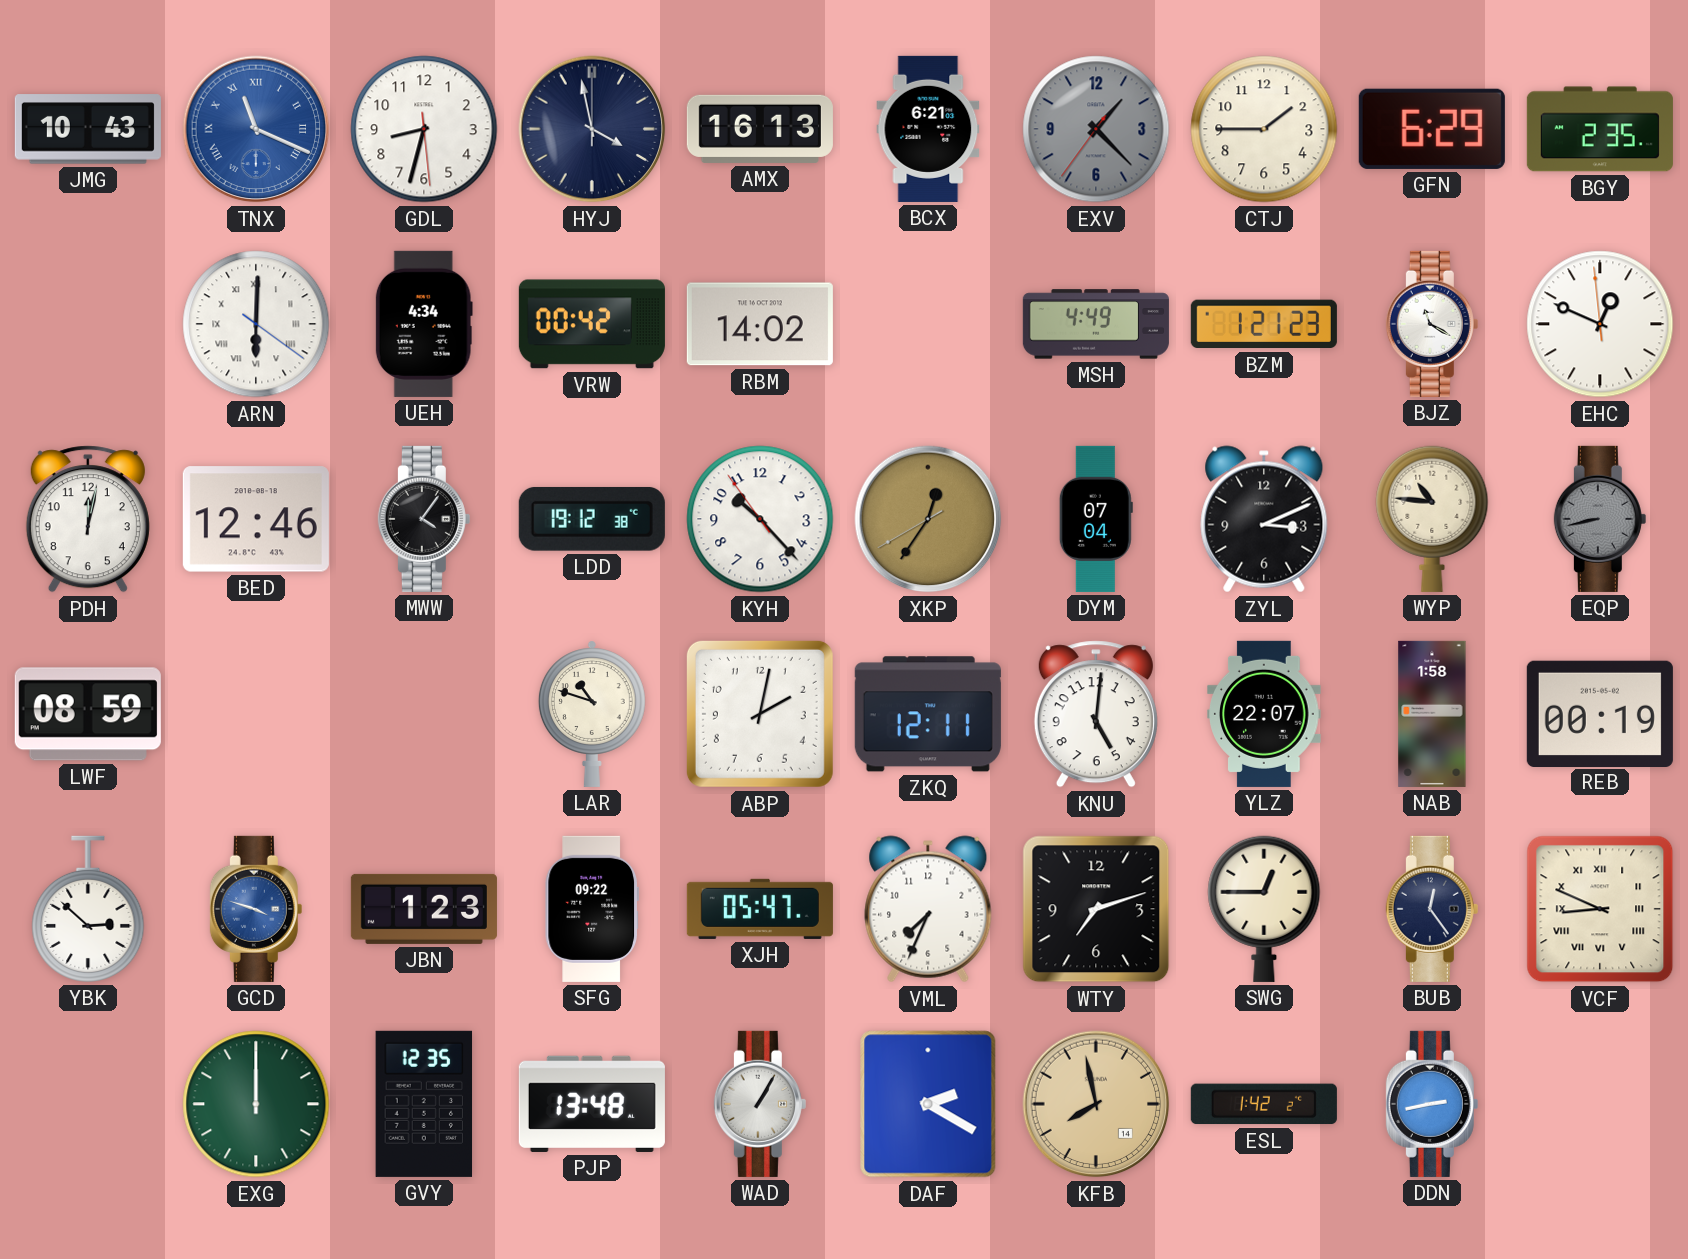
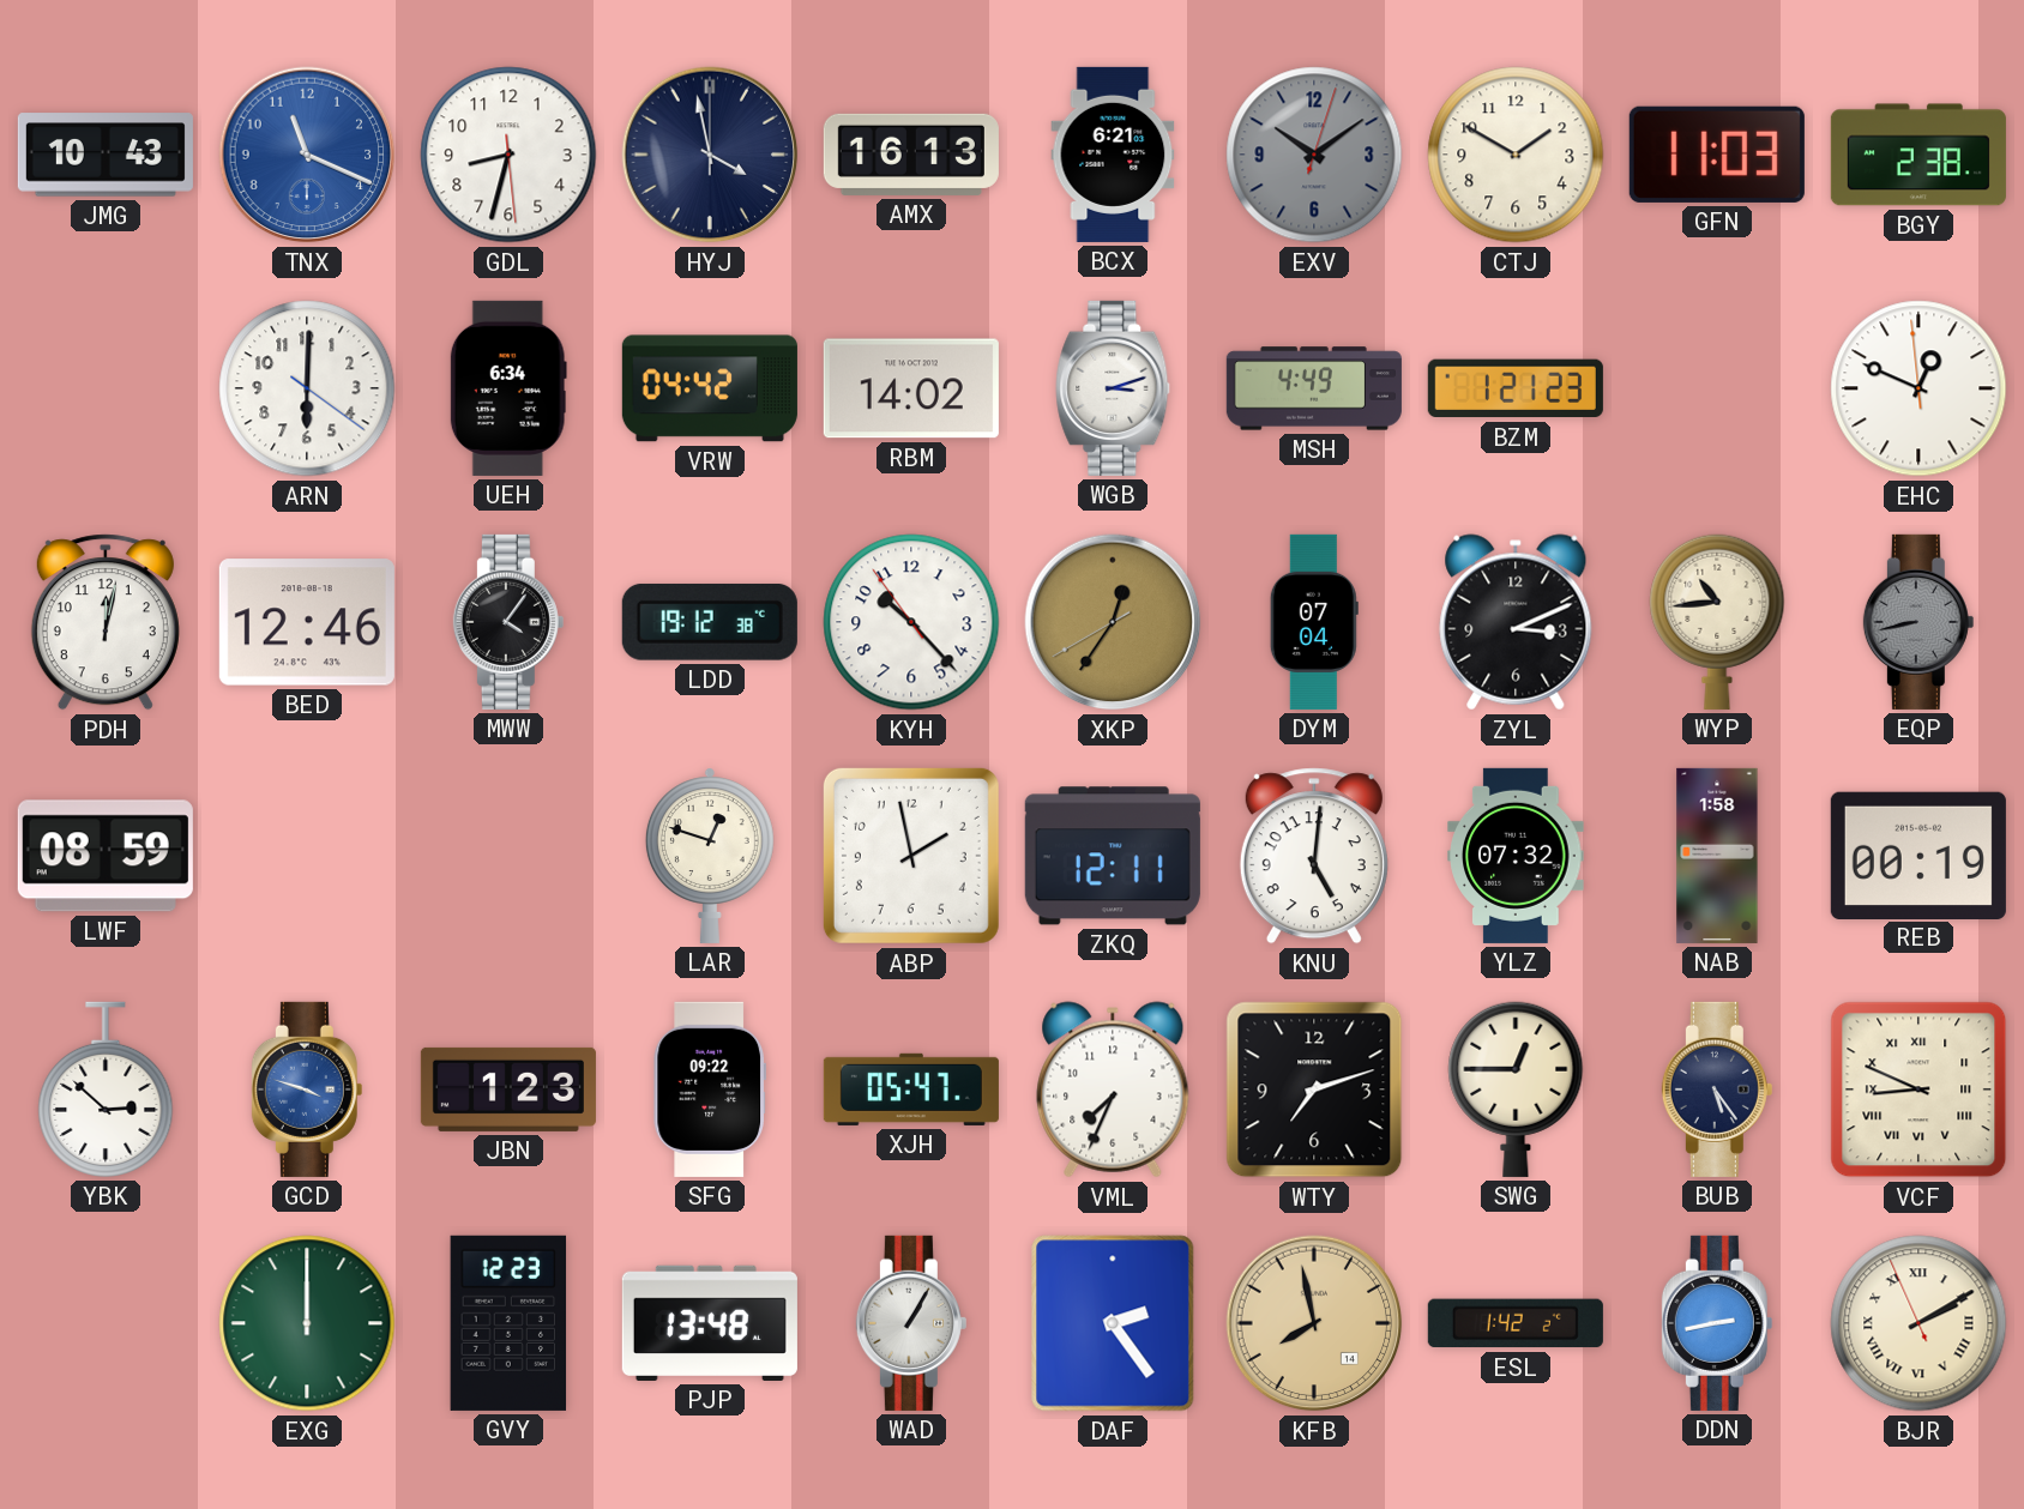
TNX numerals: Roman -> Arabic (307, 155)
EXV: 1:22 -> 10:09 (1314, 155)
CTJ: 1:45 -> 1:50 (1516, 155)
GFN: 6:29 -> 11:03 (1717, 155)
BGY: 2:35 -> 2:38 (1918, 155)
ARN numerals: Roman -> Arabic (307, 388)
UEH: 4:34 -> 6:34 (508, 388)
VRW: 00:42 -> 04:42 (710, 388)
WGB: none -> 3:12 (1113, 388)
BJZ: 11:20 -> none (1432, 324)
WYP: 10:46 -> 10:44 (1717, 622)
LAR: 10:48 -> 12:48 (710, 856)
ABP: 2:02 -> 1:58 (911, 856)
YLZ: 22:07 -> 07:32 (1516, 856)
BUB: 12:24 -> 5:24 (1717, 1090)
GVY: 12:35 -> 12:23 (508, 1323)
DAF: 2:20 -> 2:24 (1113, 1323)
BJR: none -> 2:09 (1918, 1323)
